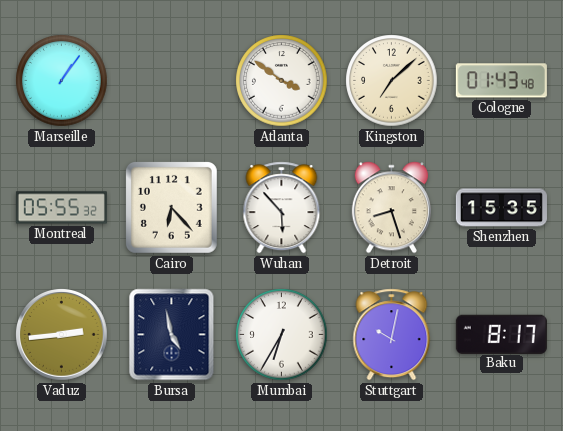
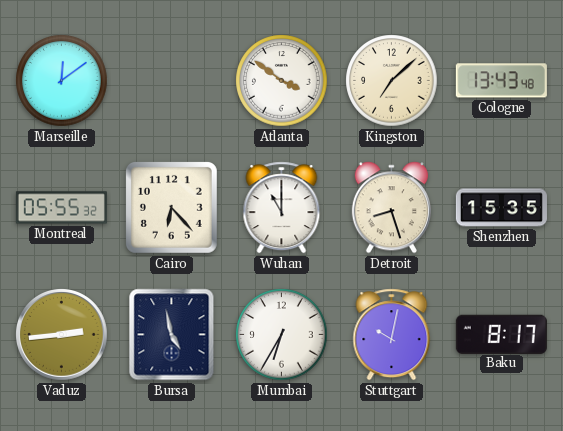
Marseille: 1:06 -> 12:09 (62, 81)
Cologne: 01:43 -> 13:43 (501, 81)
Wuhan: 5:53 -> 11:00 (282, 208)
